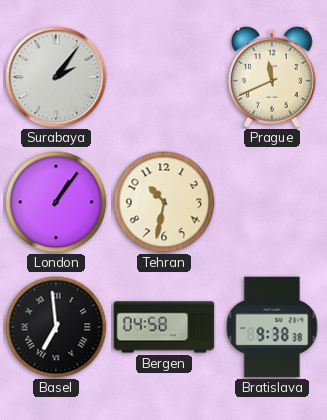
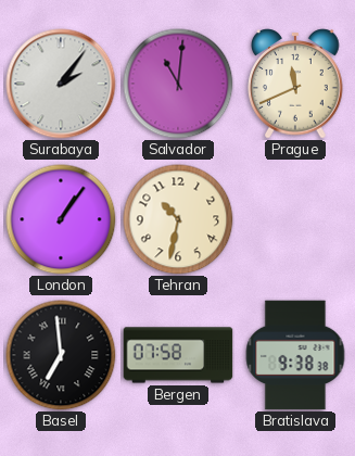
Salvador: none -> 11:01 (178, 84)
Bergen: 04:58 -> 07:58 (178, 355)
